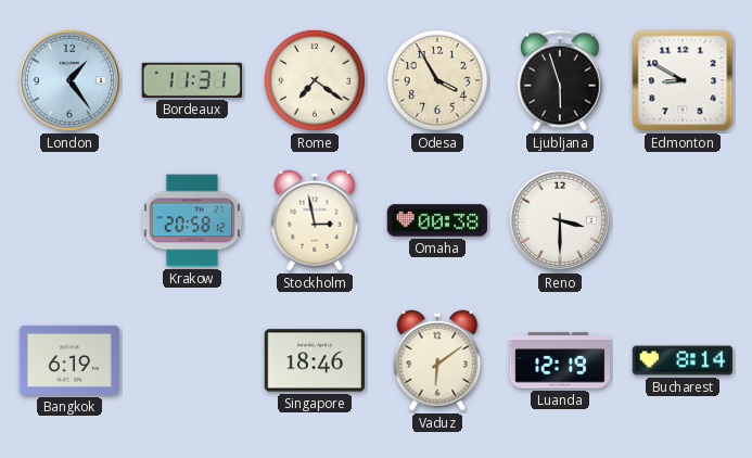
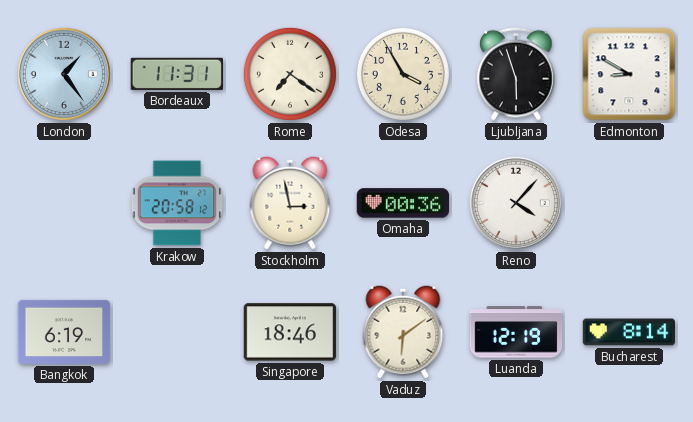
Omaha: 00:38 -> 00:36 (403, 203)
Reno: 3:30 -> 4:07 (516, 203)
